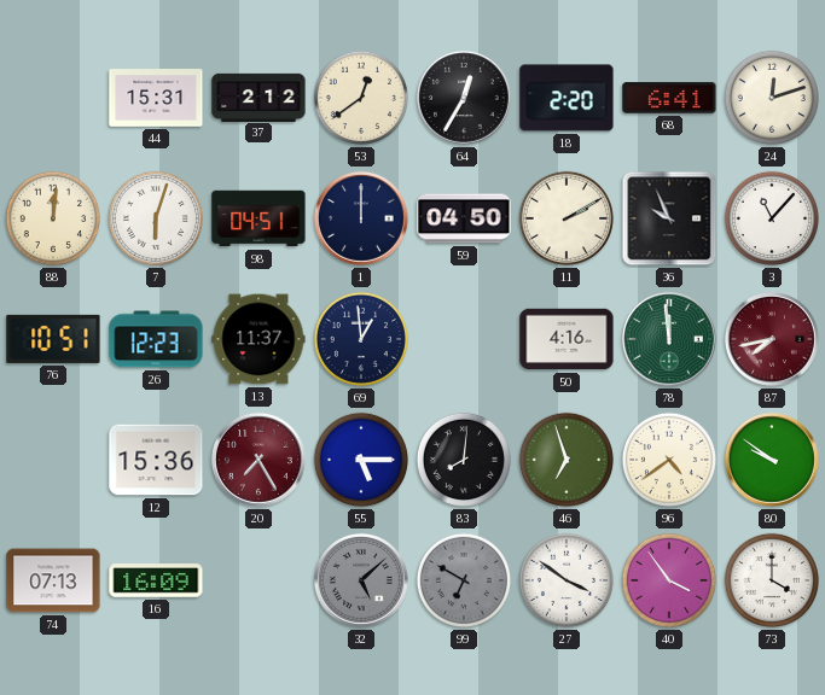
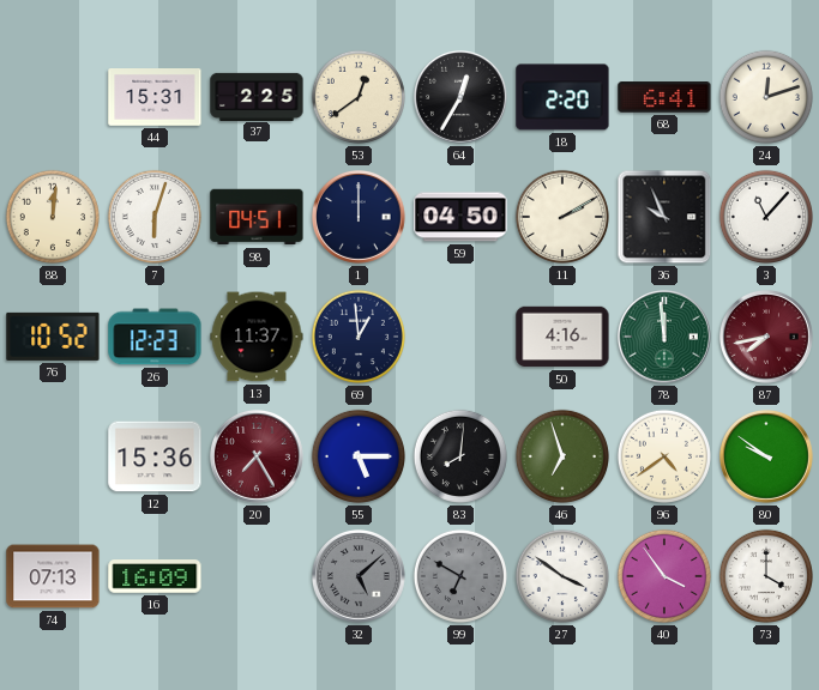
37: 2:12 -> 2:25 (257, 96)
76: 10:51 -> 10:52 (53, 337)
